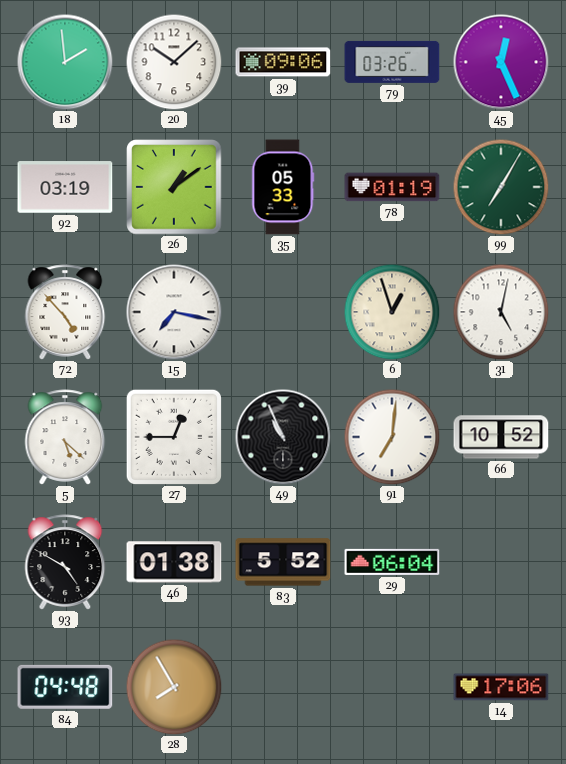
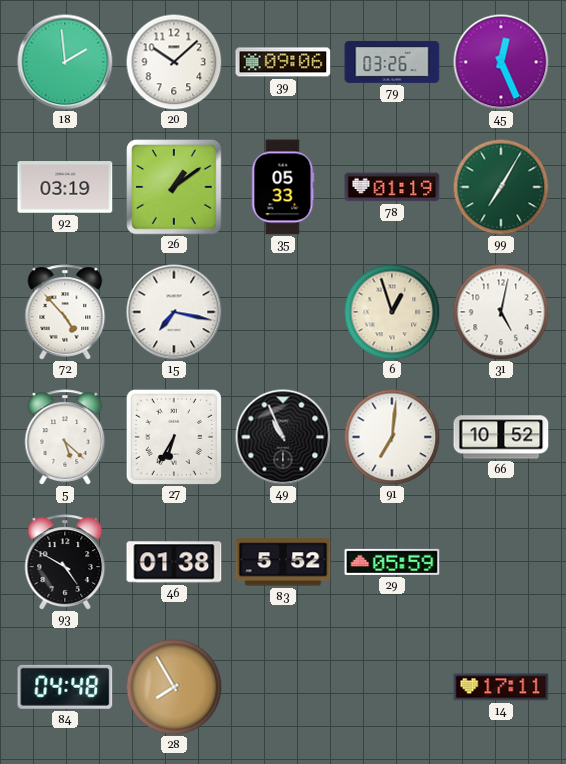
27: 12:45 -> 6:35 (174, 437)
29: 06:04 -> 05:59 (392, 562)
14: 17:06 -> 17:11 (501, 687)
